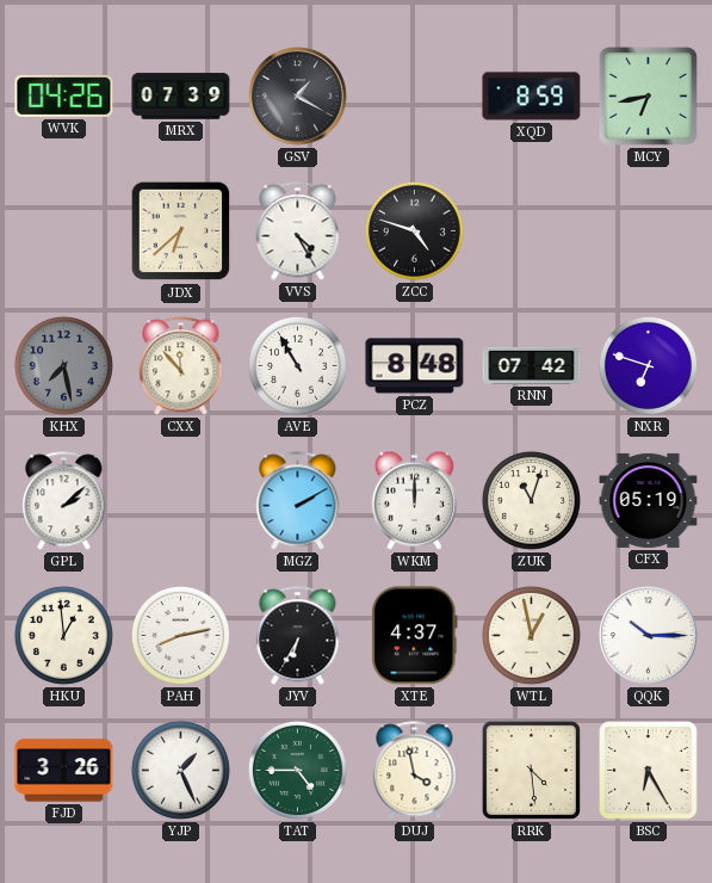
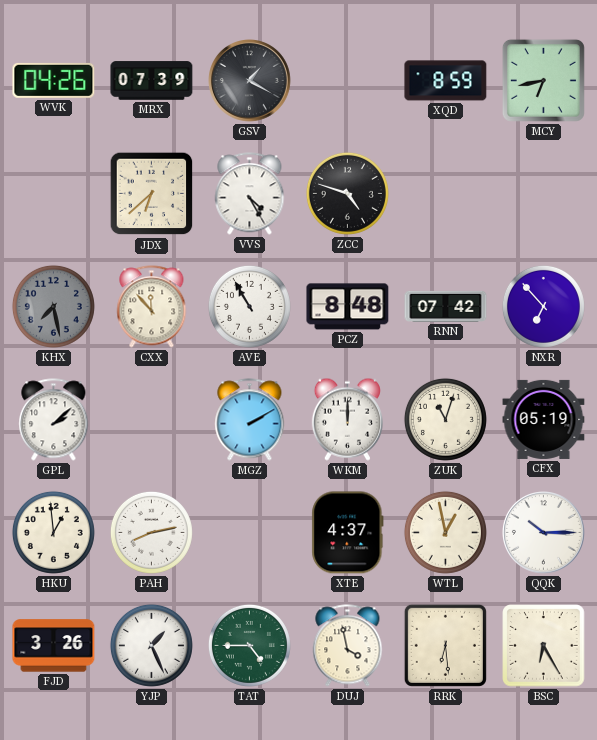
NXR: 6:48 -> 6:53 (543, 306)
JYV: 6:35 -> none (298, 636)
RRK: 4:29 -> 6:29 (445, 645)
